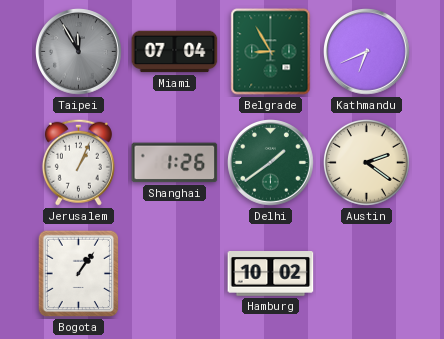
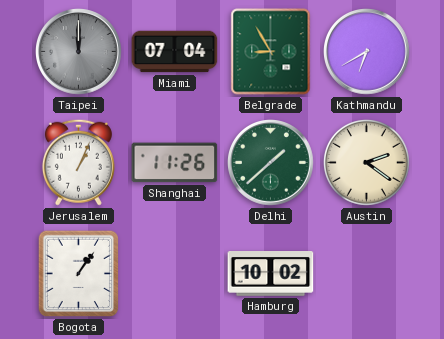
Taipei: 11:55 -> 12:00 (79, 52)
Kathmandu: 6:41 -> 6:40 (367, 52)
Shanghai: 1:26 -> 11:26 (175, 163)
Delhi: 1:39 -> 1:38 (271, 163)
